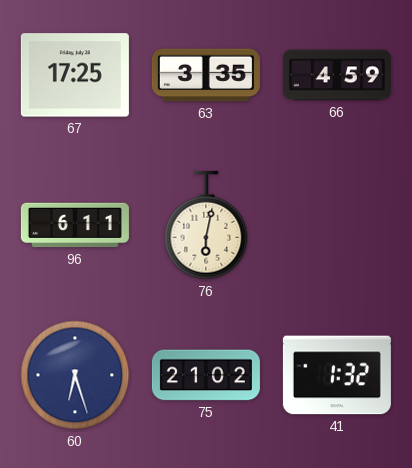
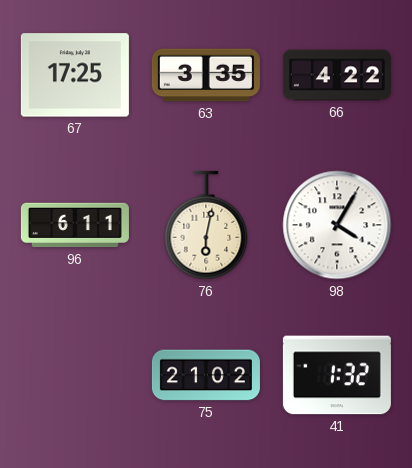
66: 4:59 -> 4:22 (337, 75)
98: none -> 4:05 (337, 225)
60: 6:27 -> none (75, 375)
